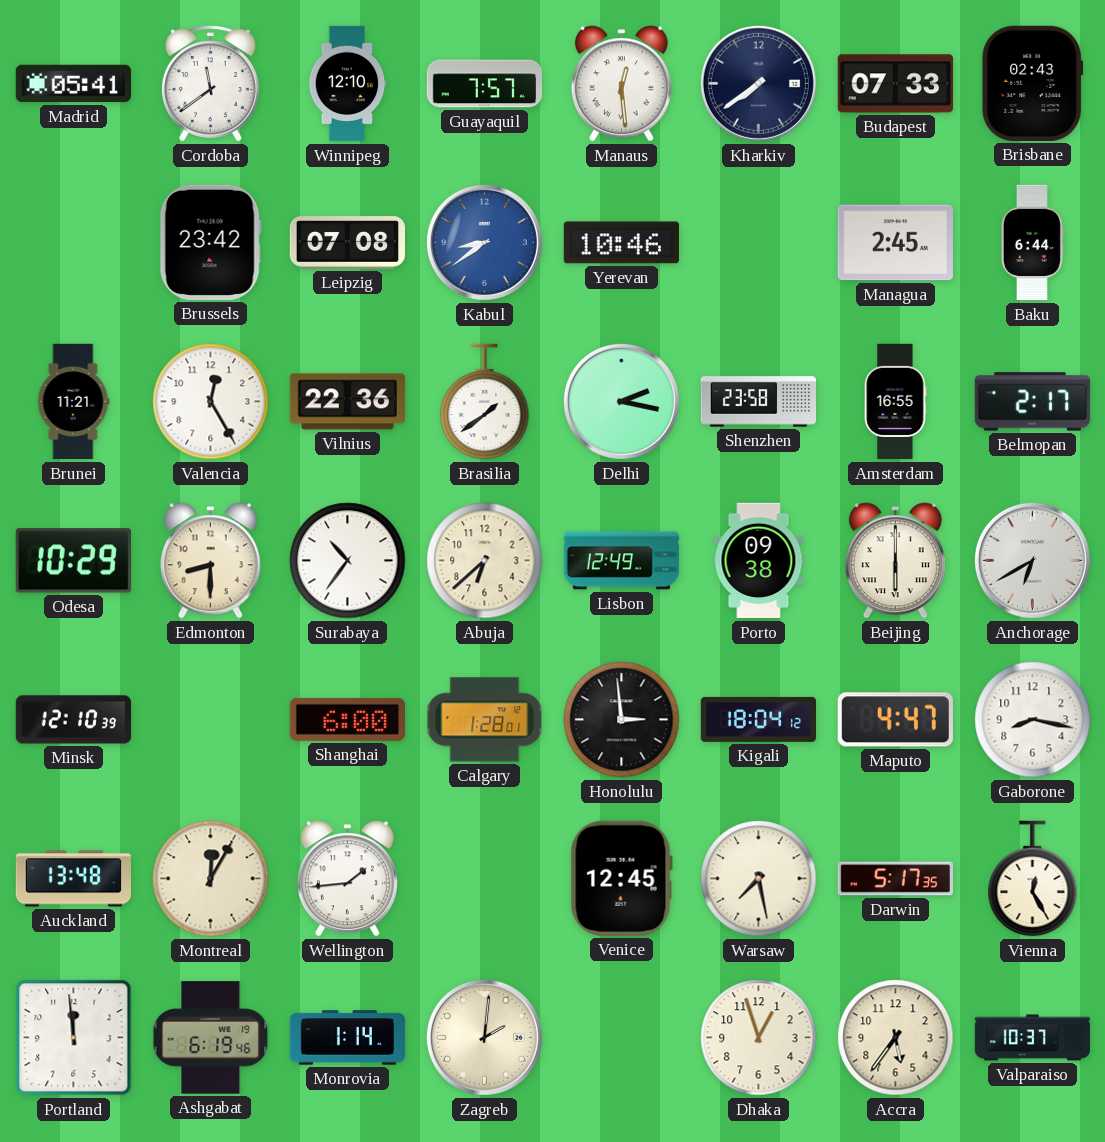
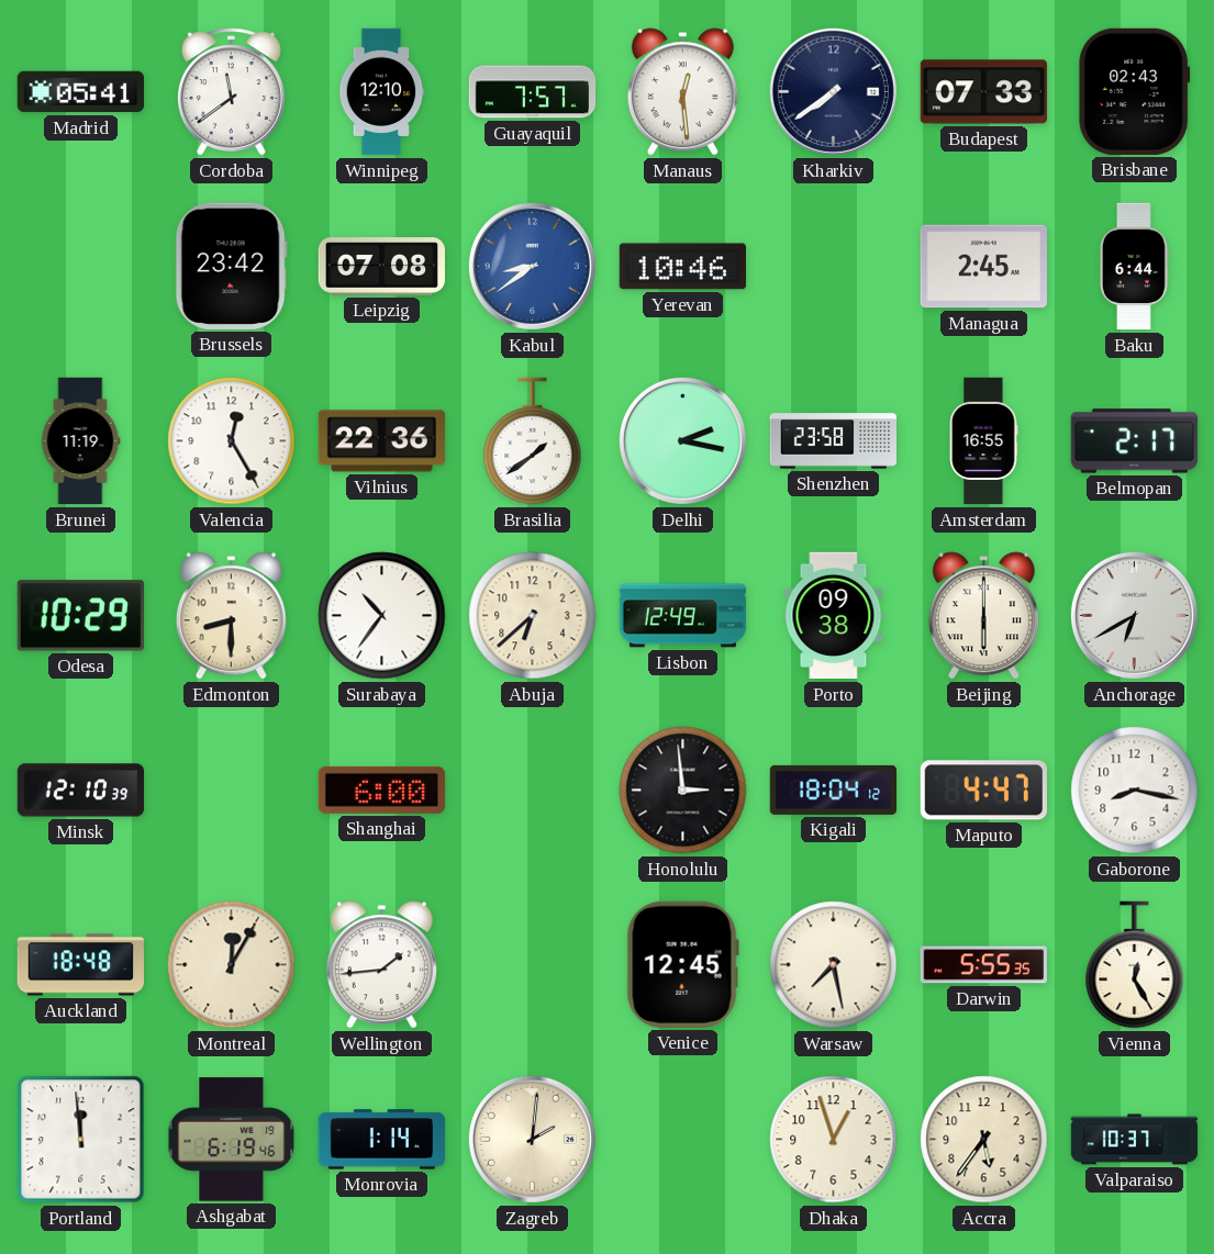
Brunei: 11:21 -> 11:19 (80, 441)
Calgary: 1:28 -> none (485, 720)
Auckland: 13:48 -> 18:48 (80, 965)
Darwin: 5:17 -> 5:55 (983, 965)
